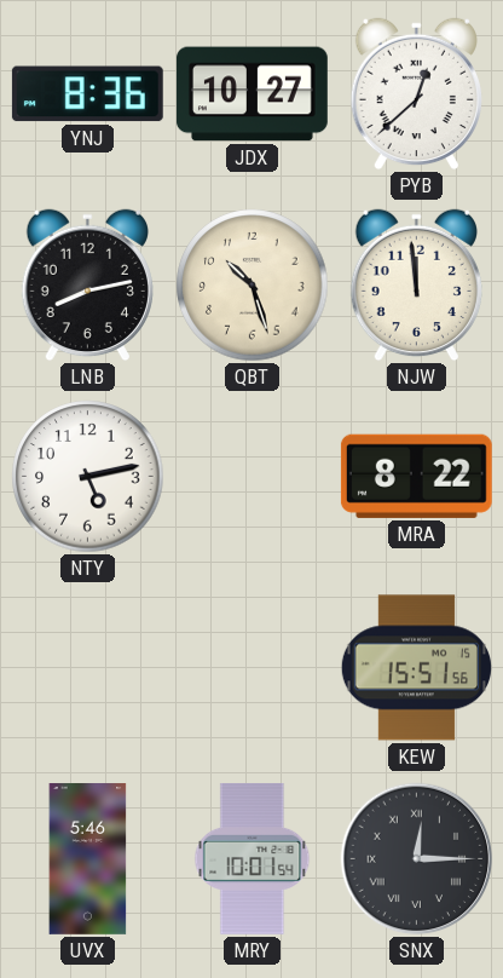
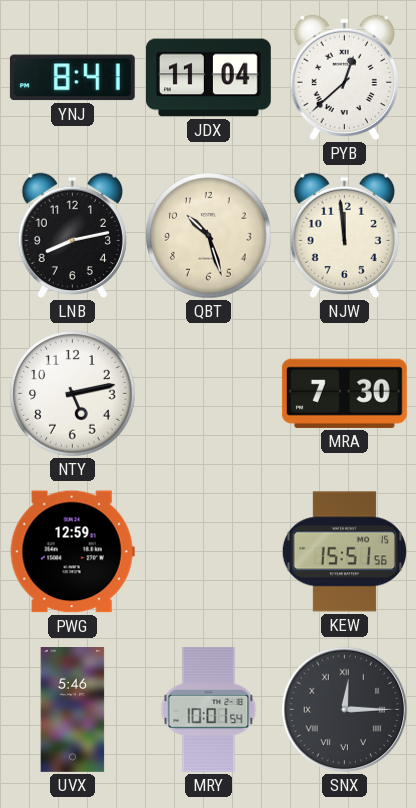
YNJ: 8:36 -> 8:41 (72, 78)
JDX: 10:27 -> 11:04 (208, 78)
MRA: 8:22 -> 7:30 (344, 393)
PWG: none -> 12:59 (72, 552)
